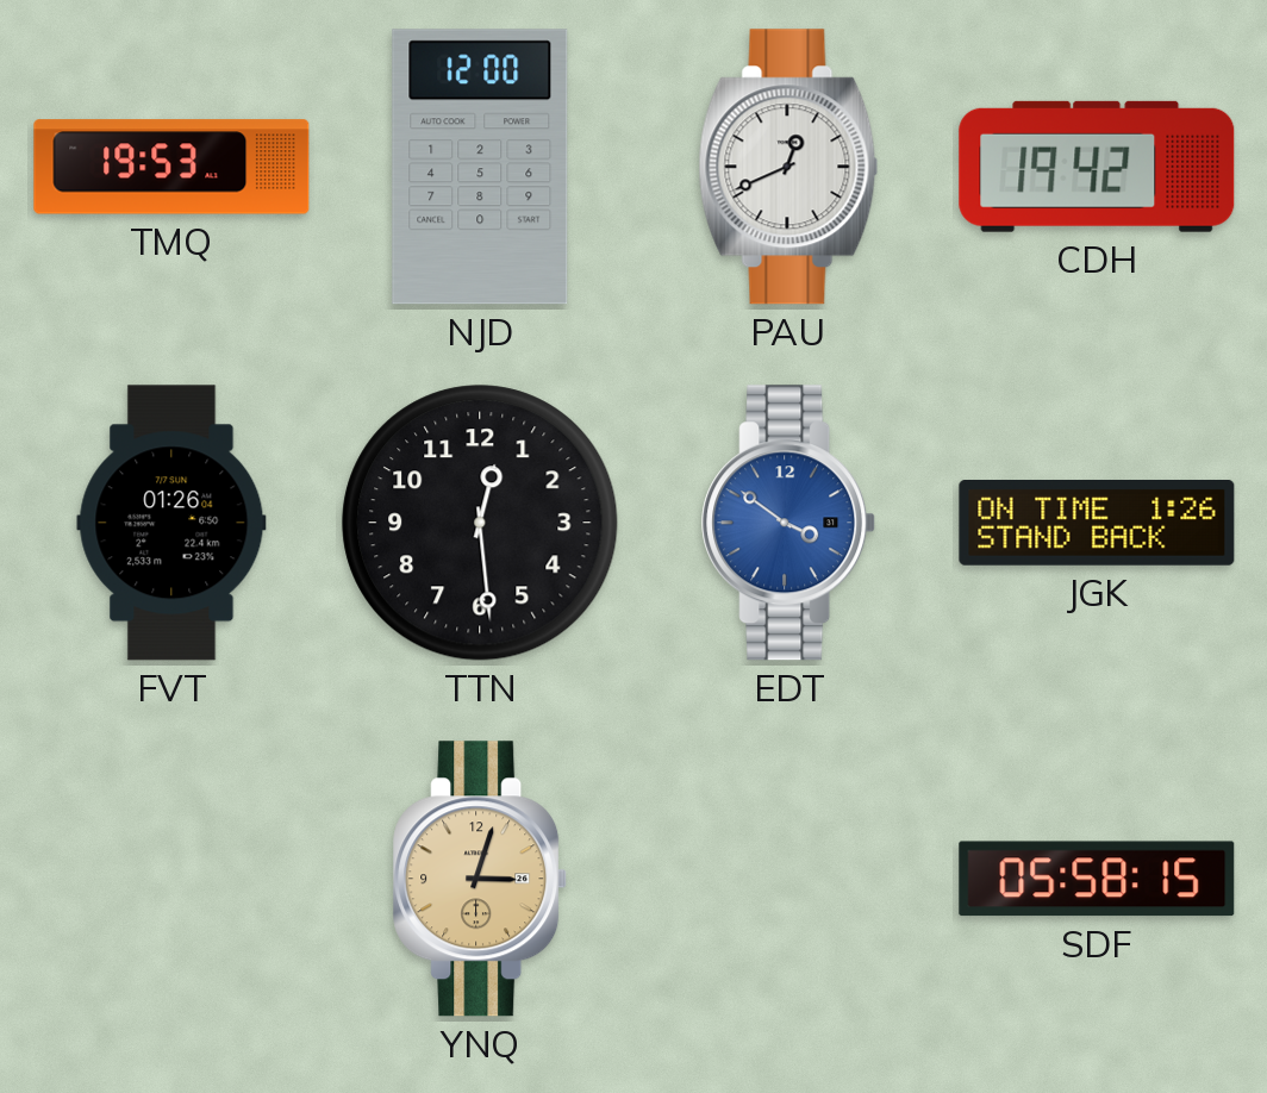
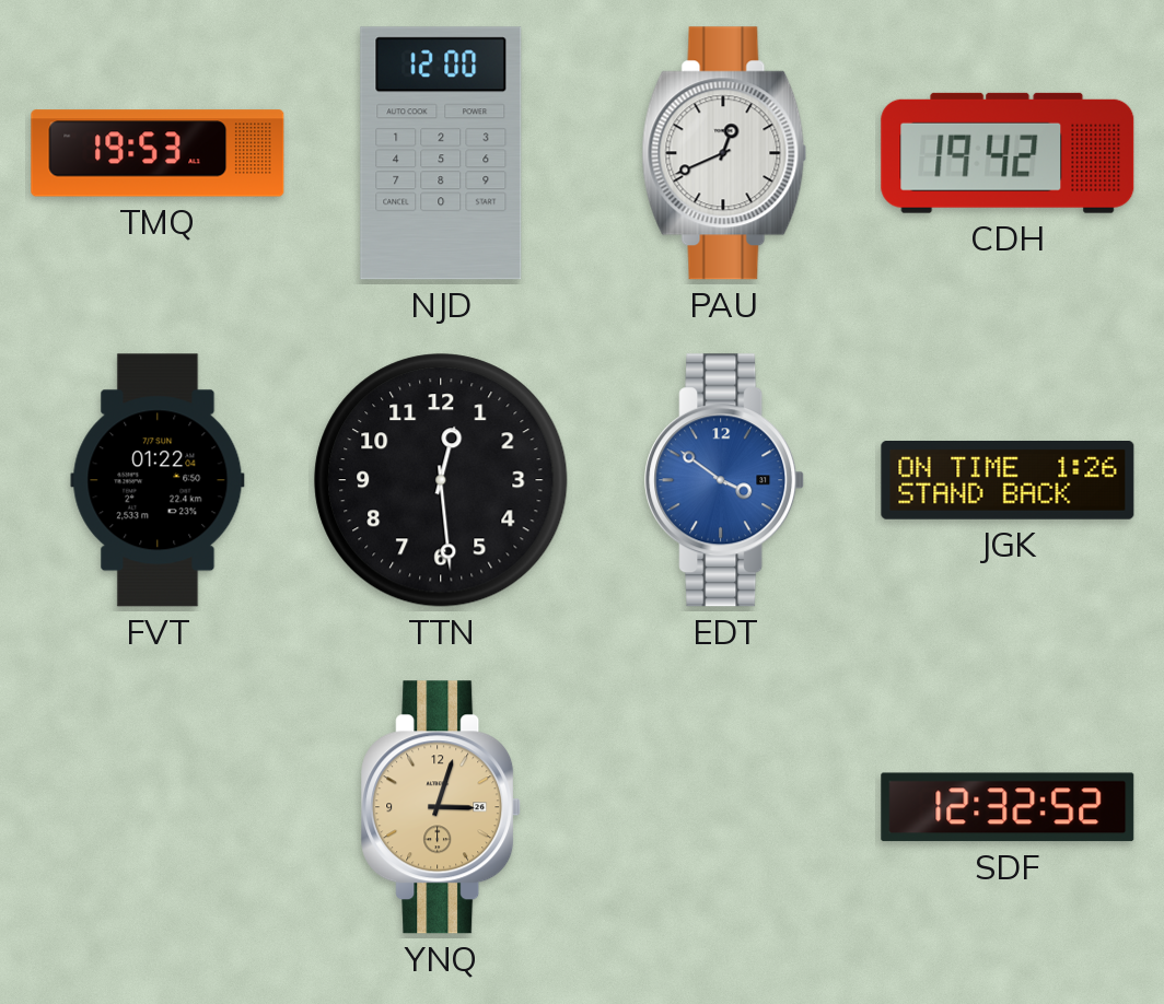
FVT: 01:26 -> 01:22 (158, 480)
SDF: 05:58 -> 12:32 (1008, 807)
